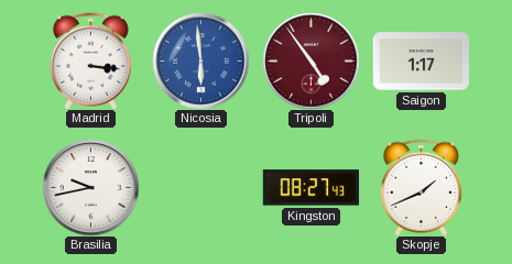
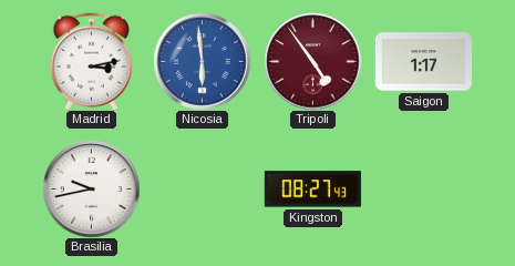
Madrid: 3:16 -> 3:13 (91, 61)
Skopje: 1:41 -> none (421, 187)
